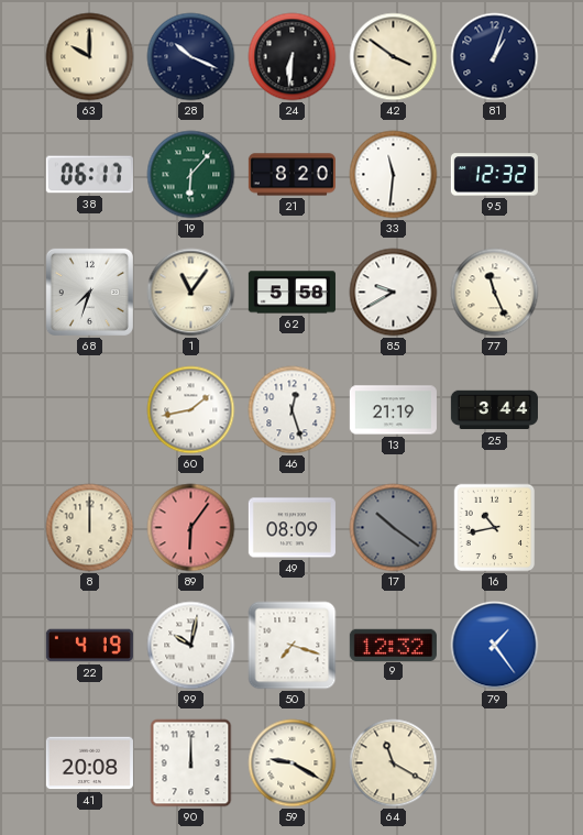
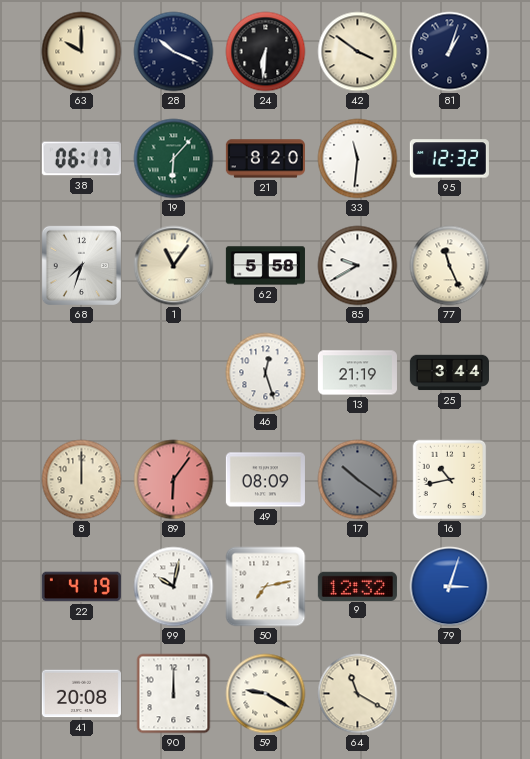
60: 1:43 -> none (191, 410)
50: 7:18 -> 7:13 (266, 587)
79: 1:24 -> 3:03 (450, 587)
